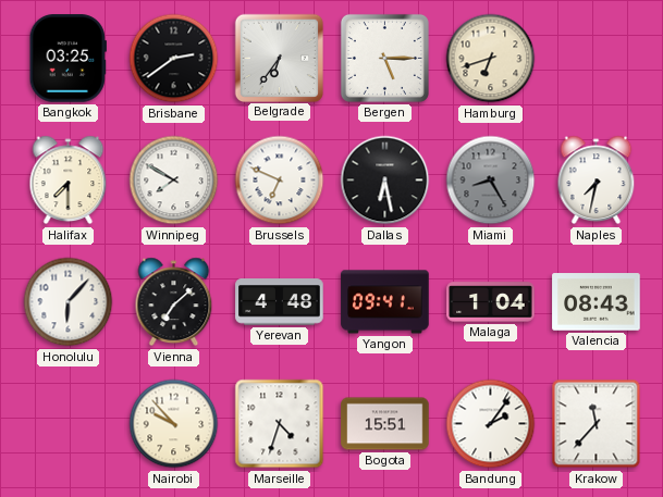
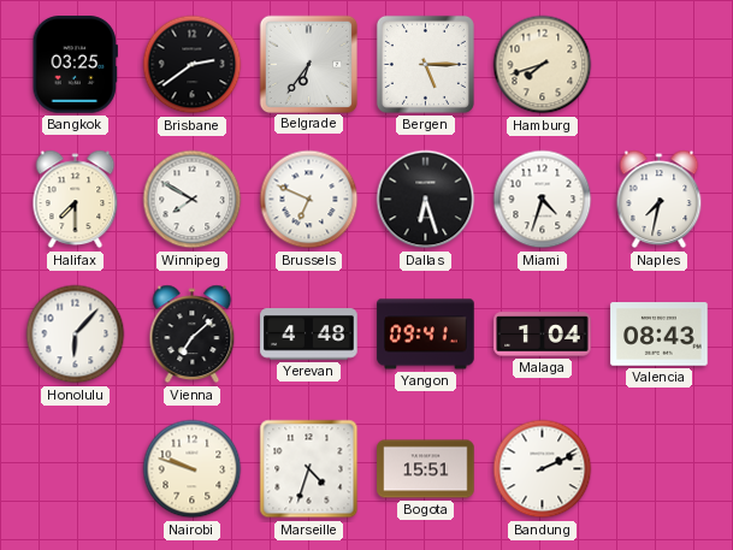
Hamburg: 6:42 -> 7:42 (543, 65)
Dallas: 6:28 -> 6:27 (426, 200)
Miami: 8:25 -> 4:33 (543, 200)
Miami dial: grey -> white (543, 200)
Nairobi: 9:53 -> 9:48 (193, 469)
Bandung: 2:06 -> 2:11 (543, 469)
Krakow: 11:37 -> none (597, 424)
